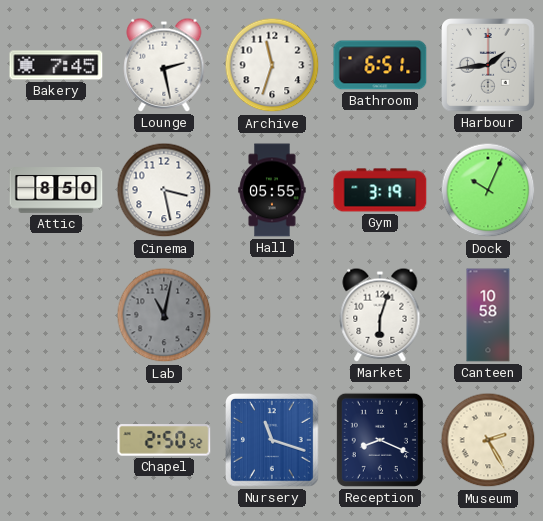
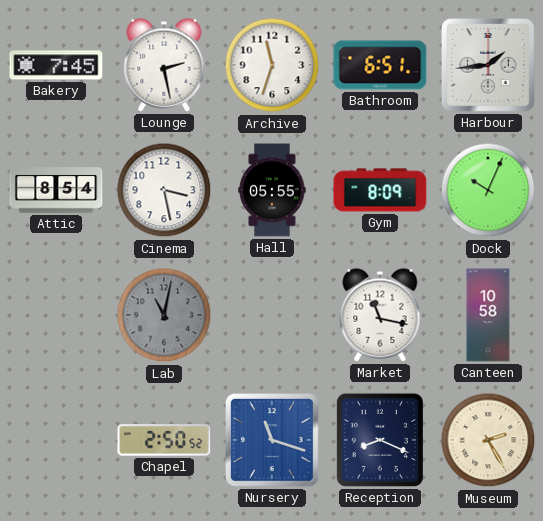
Attic: 8:50 -> 8:54 (56, 190)
Gym: 3:19 -> 8:09 (380, 190)
Market: 6:03 -> 11:17 (380, 315)
